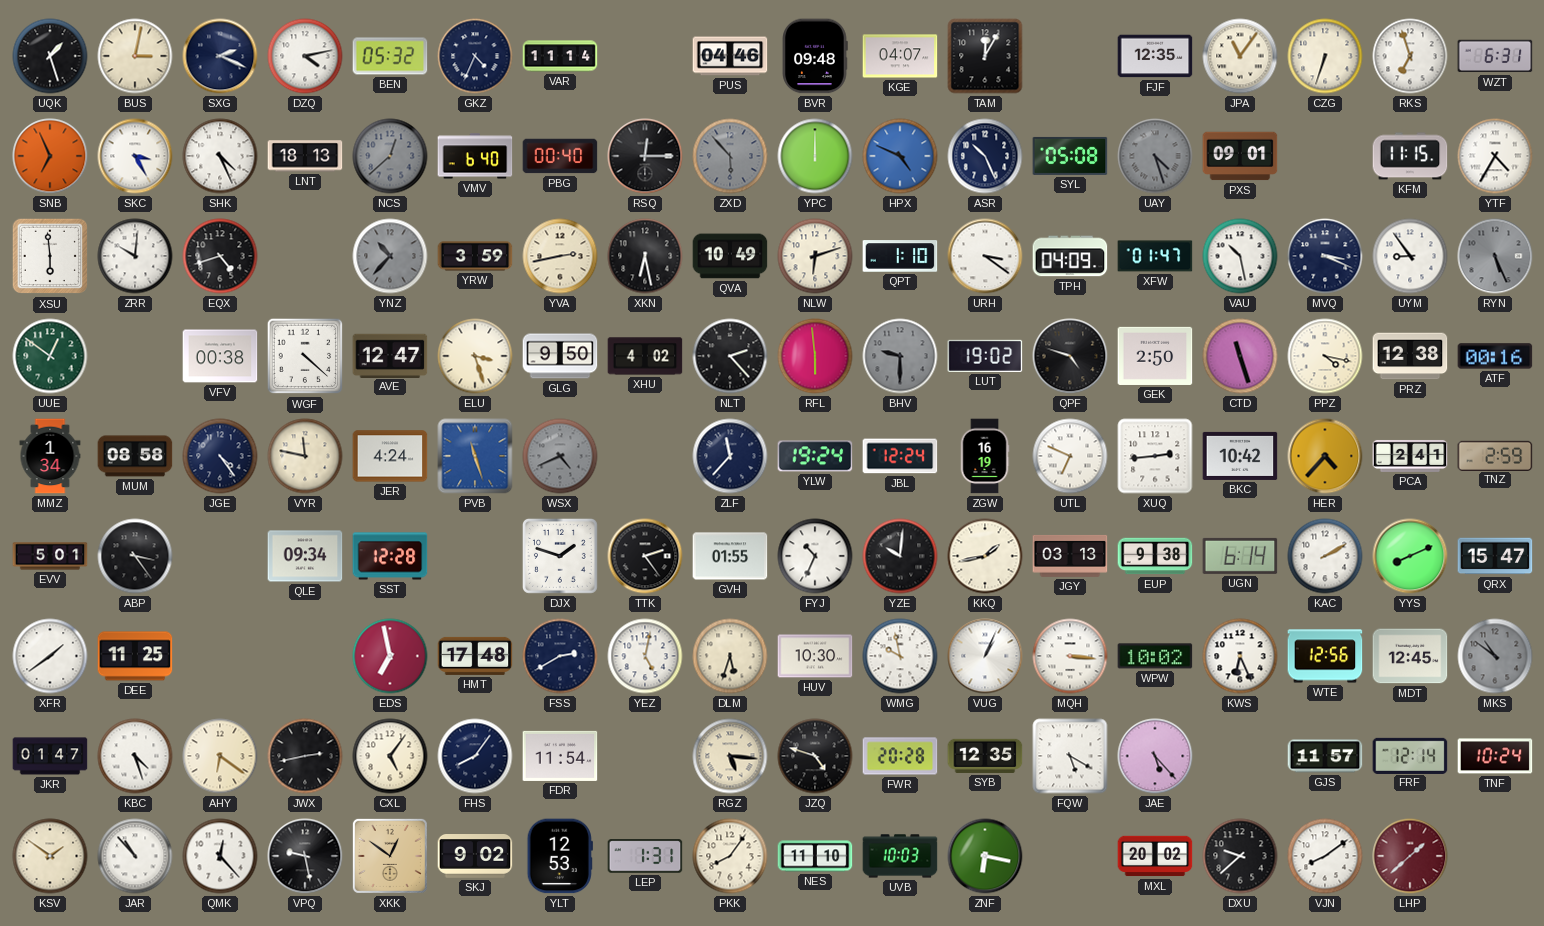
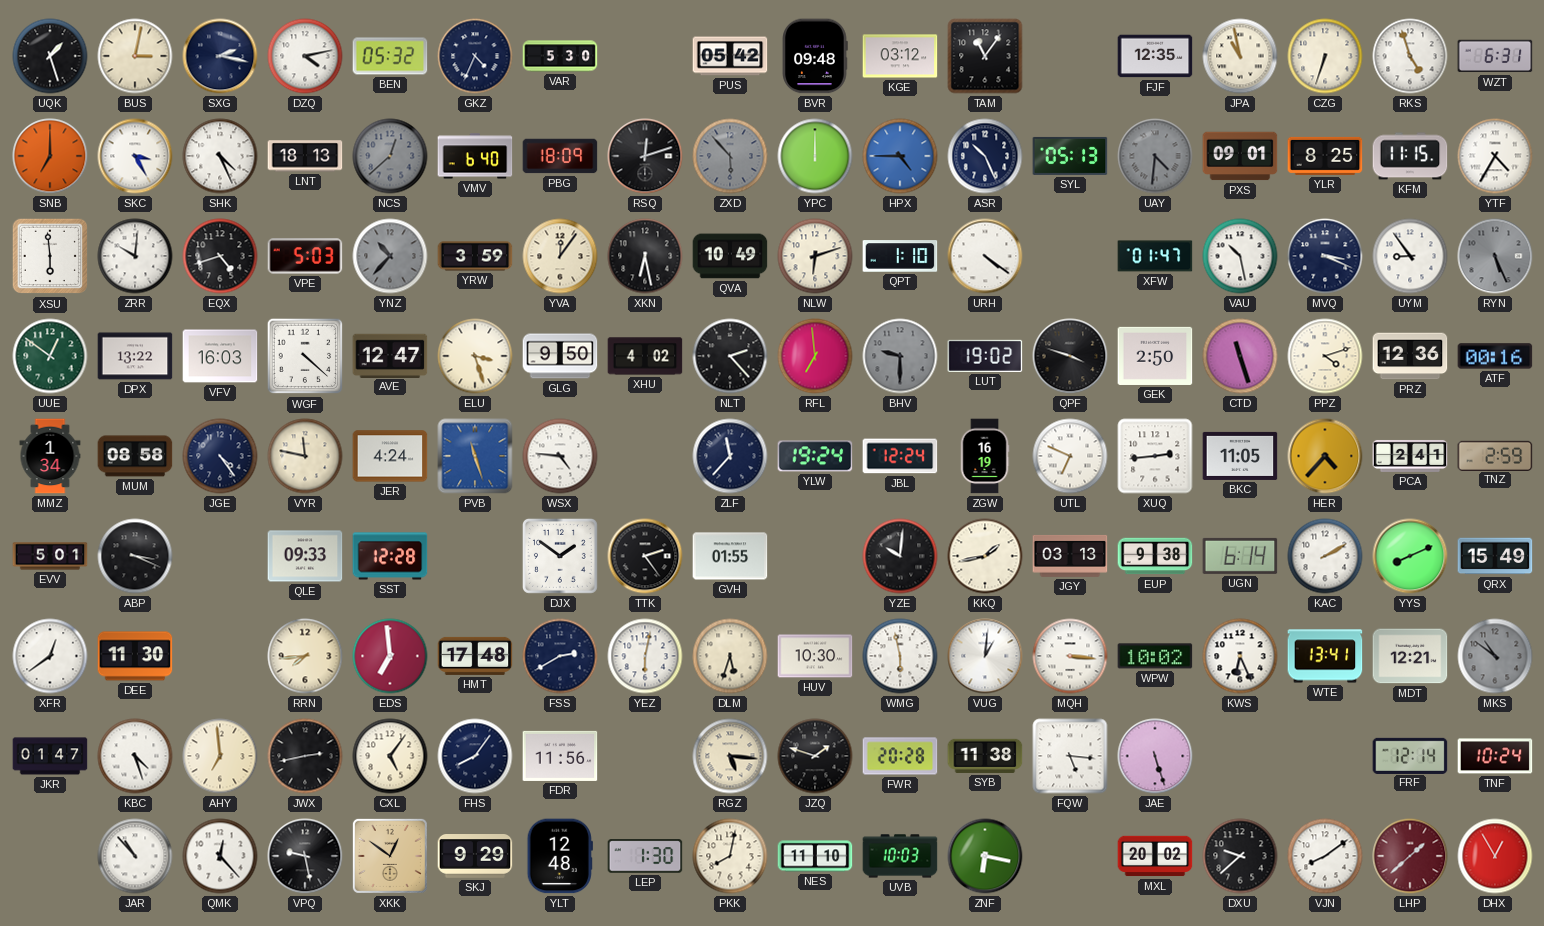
SXG: 2:19 -> 2:17 (220, 56)
VAR: 11:14 -> 5:30 (560, 56)
PUS: 04:46 -> 05:42 (730, 56)
KGE: 04:07 -> 03:12 (900, 56)
TAM: 12:05 -> 11:06 (985, 56)
JPA: 11:06 -> 10:58 (1240, 56)
RKS: 6:57 -> 4:57 (1410, 56)
SNB: 6:56 -> 7:00 (50, 156)
PBG: 00:40 -> 18:09 (560, 156)
RSQ: 12:15 -> 12:12 (645, 156)
HPX: 4:49 -> 4:45 (900, 156)
SYL: 05:08 -> 05:13 (1070, 156)
UAY: 4:27 -> 4:31 (1155, 156)
YLR: none -> 8:25 (1325, 156)
VPE: none -> 5:03 (305, 256)
YVA: 2:43 -> 12:06 (560, 256)
URH: 3:21 -> 4:21 (985, 256)
TPH: 04:09 -> none (1070, 256)
DPX: none -> 13:22 (135, 356)
VFV: 00:38 -> 16:03 (220, 356)
RFL: 5:59 -> 6:59 (815, 356)
QPF: 4:48 -> 3:48 (1070, 356)
PPZ: 4:17 -> 4:12 (1325, 356)
PRZ: 12:38 -> 12:36 (1410, 356)
WSX: 4:41 -> 4:46 (560, 456)
WSX dial: grey -> white (560, 456)
BKC: 10:42 -> 11:05 (1240, 456)
ABP: 3:24 -> 3:19 (135, 556)
QLE: 09:34 -> 09:33 (305, 556)
DJX: 1:48 -> 1:51 (560, 556)
FYJ: 10:34 -> none (815, 556)
QRX: 15:47 -> 15:49 (1495, 556)
XFR: 1:39 -> 12:39 (50, 656)
DEE: 11:25 -> 11:30 (135, 656)
RRN: none -> 7:44 (305, 656)
EDS: 6:58 -> 6:59 (390, 656)
YEZ: 5:02 -> 6:02 (645, 656)
WMG: 9:58 -> 5:58 (900, 656)
VUG: 1:04 -> 1:01 (985, 656)
WTE: 12:56 -> 13:41 (1325, 656)
MDT: 12:45 -> 12:21 (1410, 656)
AHY: 6:21 -> 6:59 (220, 756)
FDR: 11:54 -> 11:56 (560, 756)
JZQ: 4:48 -> 1:48 (815, 756)
SYB: 12:35 -> 11:38 (985, 756)
FQW: 5:20 -> 5:16 (1070, 756)
JAE: 5:23 -> 5:27 (1155, 756)
GJS: 11:57 -> none (1325, 756)
KSV: 1:51 -> none (50, 856)
SKJ: 9:02 -> 9:29 (475, 856)
YLT: 12:53 -> 12:48 (560, 856)
LEP: 1:31 -> 1:30 (645, 856)
PKK: 8:06 -> 8:02 (730, 856)
DHX: none -> 12:55 (1495, 856)
